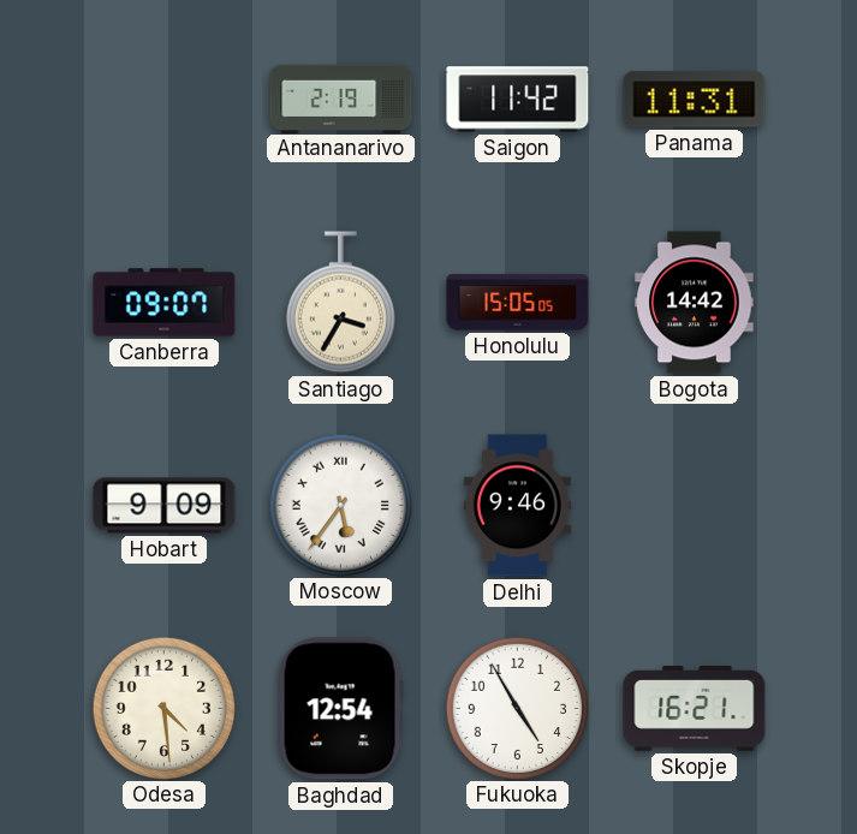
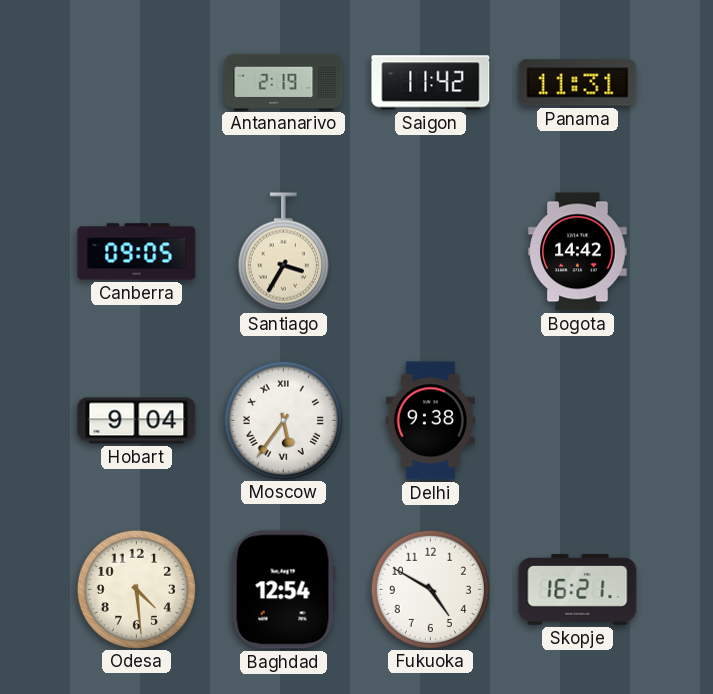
Canberra: 09:07 -> 09:05 (137, 252)
Honolulu: 15:05 -> none (518, 303)
Hobart: 9:09 -> 9:04 (137, 421)
Delhi: 9:46 -> 9:38 (430, 421)
Fukuoka: 4:55 -> 4:50 (430, 589)
